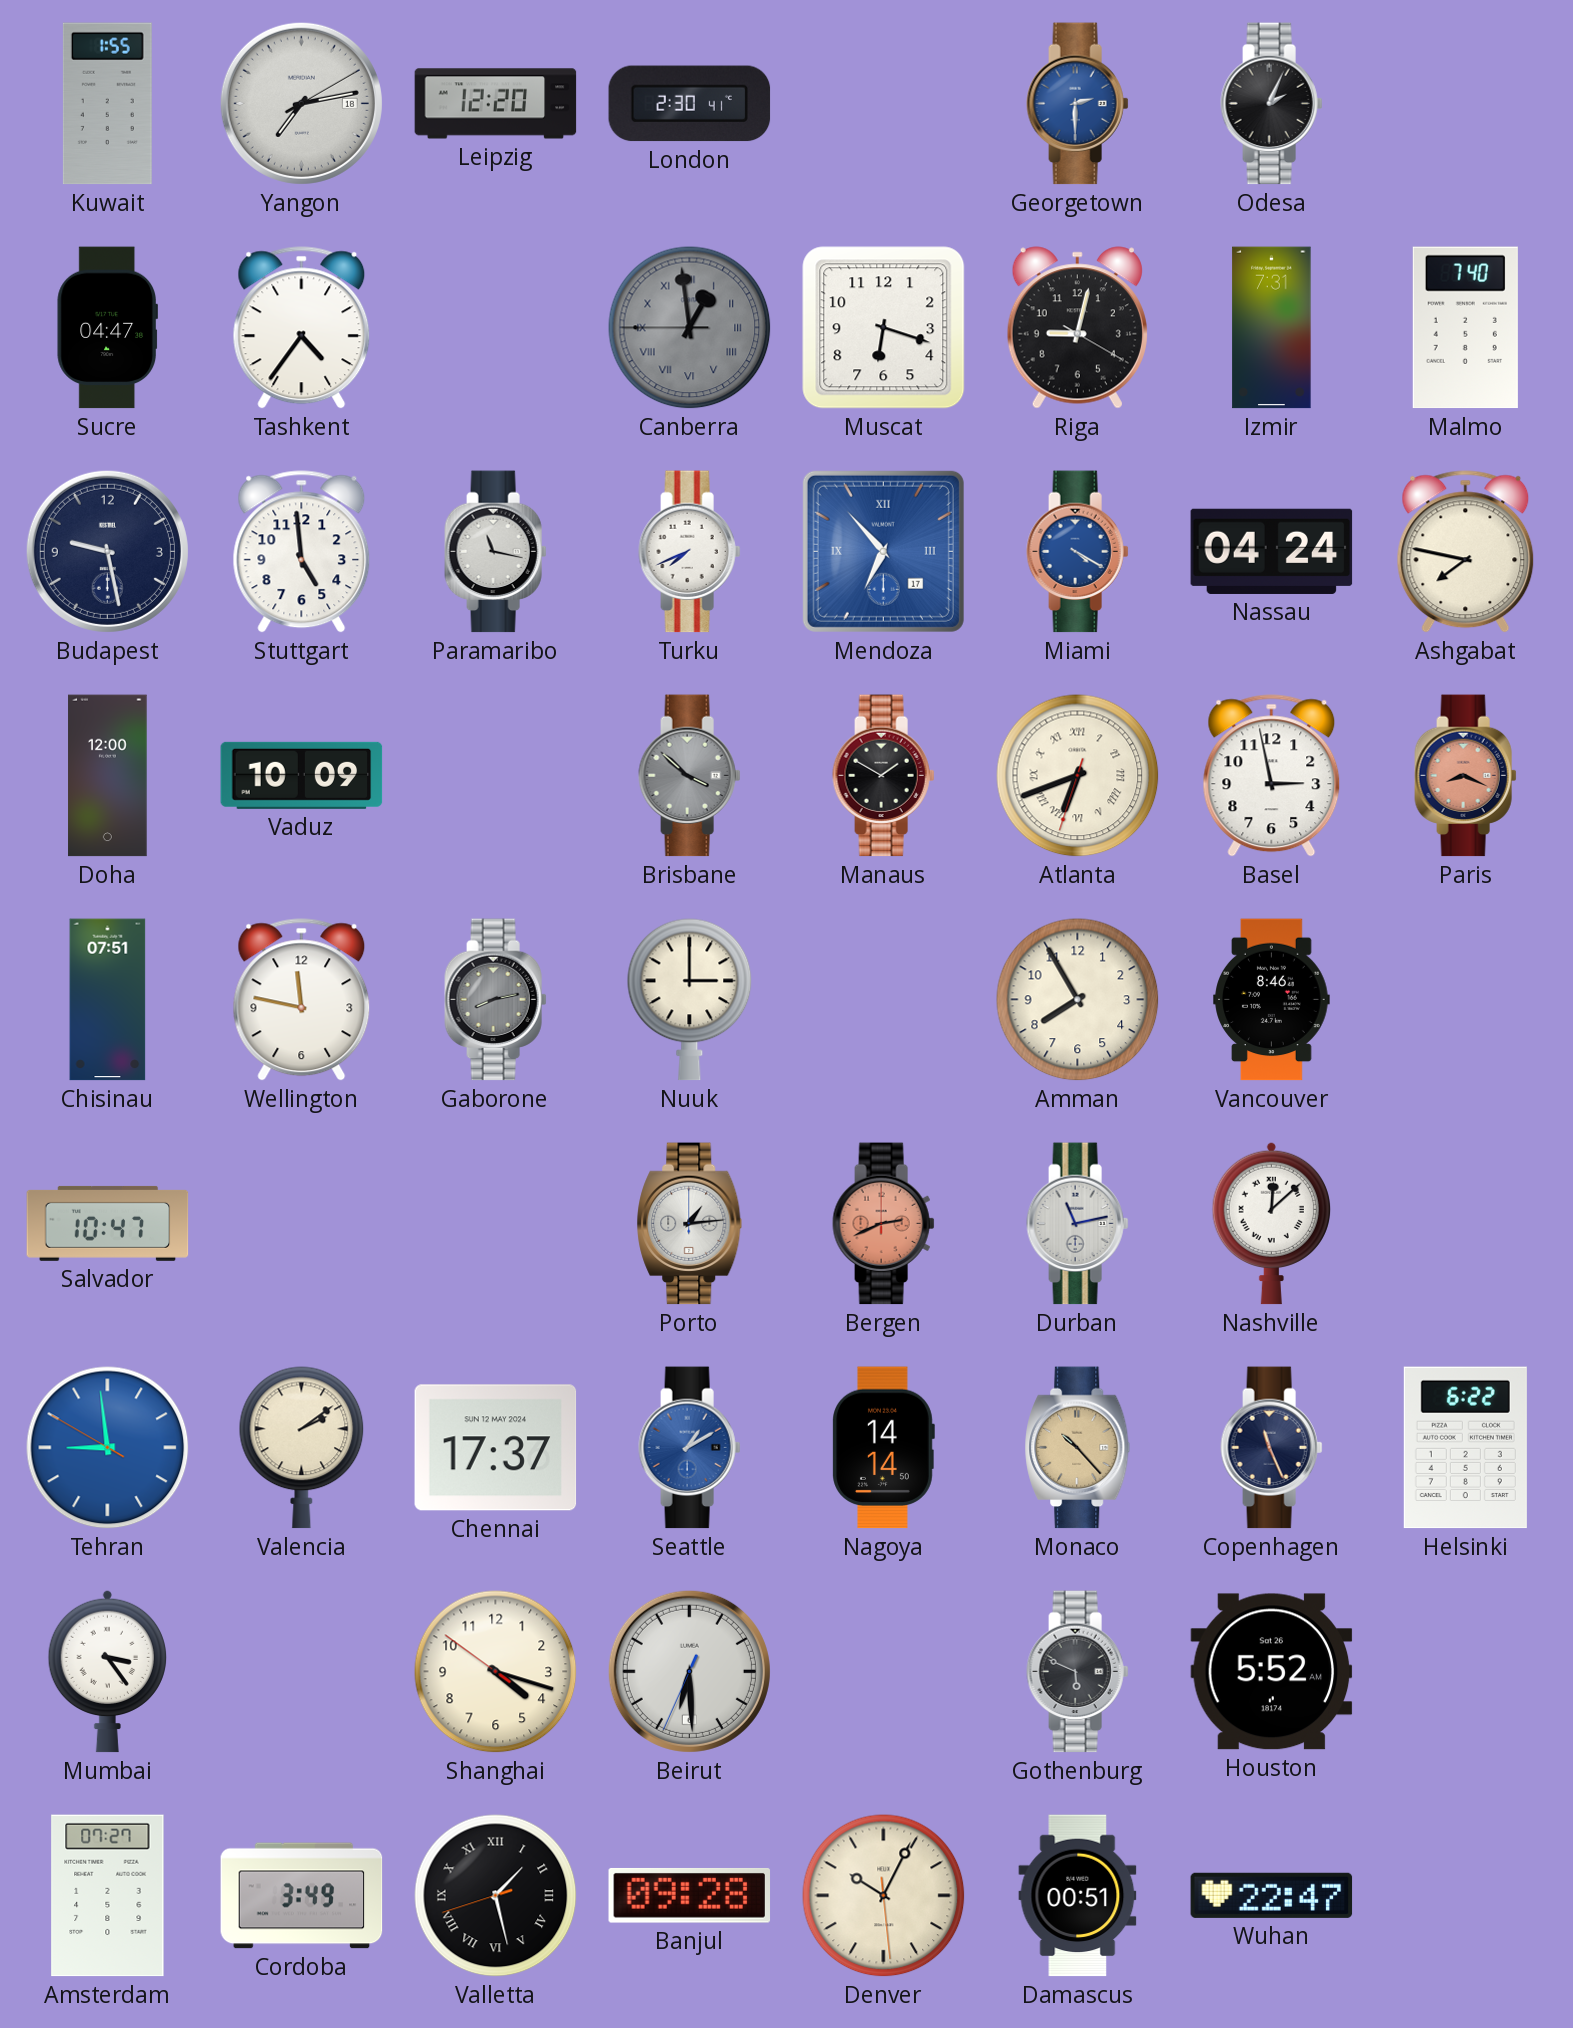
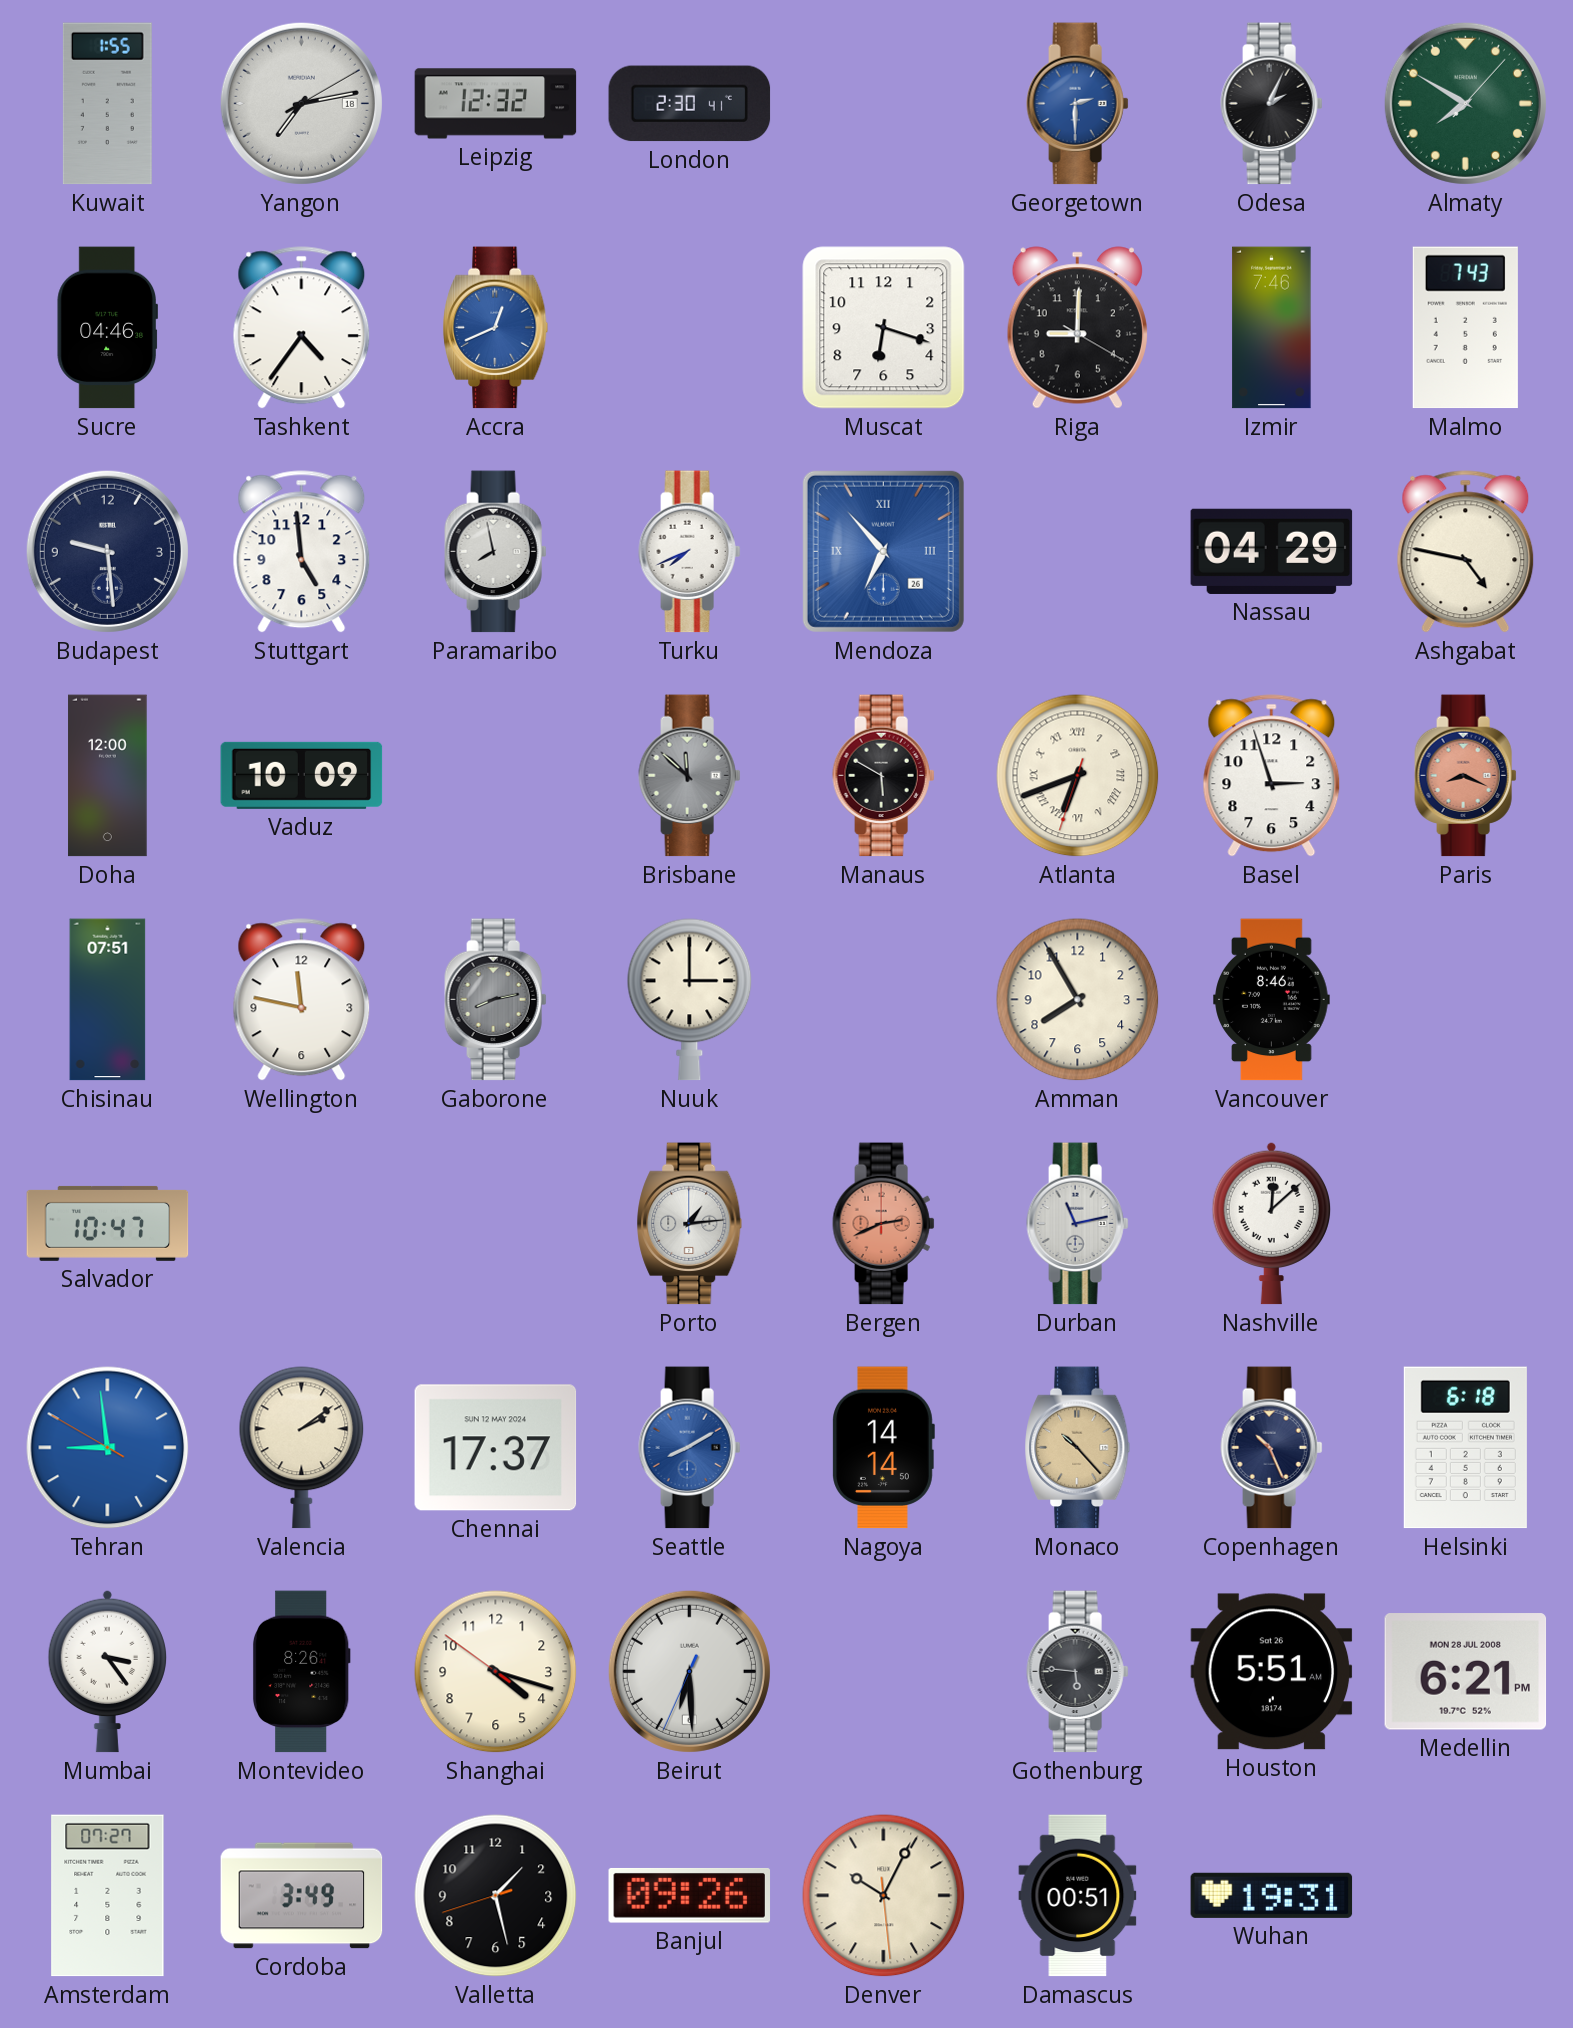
Leipzig: 12:20 -> 12:32 (496, 104)
Almaty: none -> 7:50 (1465, 103)
Sucre: 04:47 -> 04:46 (107, 328)
Accra: none -> 12:41 (496, 328)
Canberra: 12:58 -> none (690, 328)
Riga: 9:02 -> 9:00 (1077, 328)
Izmir: 7:31 -> 7:46 (1272, 328)
Malmo: 7:40 -> 7:43 (1465, 328)
Budapest: 9:28 -> 9:29 (107, 551)
Paramaribo: 11:17 -> 7:58 (496, 552)
Mendoza date: 17 -> 26 (883, 551)
Miami: 4:20 -> none (1078, 552)
Nassau: 04:24 -> 04:29 (1272, 551)
Ashgabat: 7:47 -> 4:47 (1466, 552)
Brisbane: 3:52 -> 11:52 (690, 776)
Manaus: 1:50 -> 5:50 (884, 776)
Basel: 2:58 -> 2:57 (1272, 776)
Seattle: 1:10 -> 8:10 (690, 1448)
Copenhagen: 11:26 -> 10:26 (1272, 1448)
Helsinki: 6:22 -> 6:18 (1465, 1448)
Montevideo: none -> 8:26 (301, 1672)
Gothenburg: 5:49 -> 5:46 (1078, 1672)
Houston: 5:52 -> 5:51 (1272, 1672)
Medellin: none -> 6:21 (1466, 1672)
Valletta numerals: Roman -> Arabic (496, 1896)
Banjul: 09:28 -> 09:26 (690, 1896)
Wuhan: 22:47 -> 19:31 (1272, 1895)
